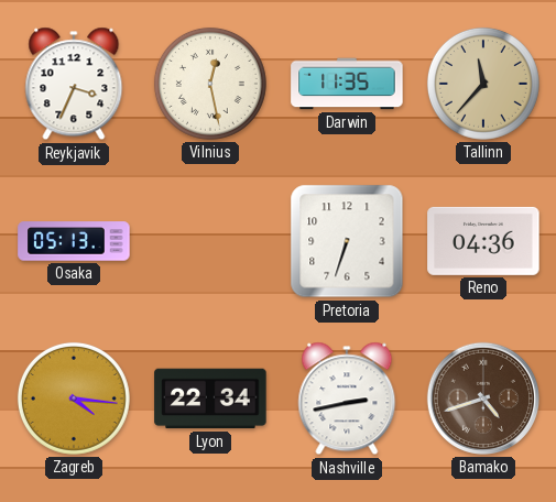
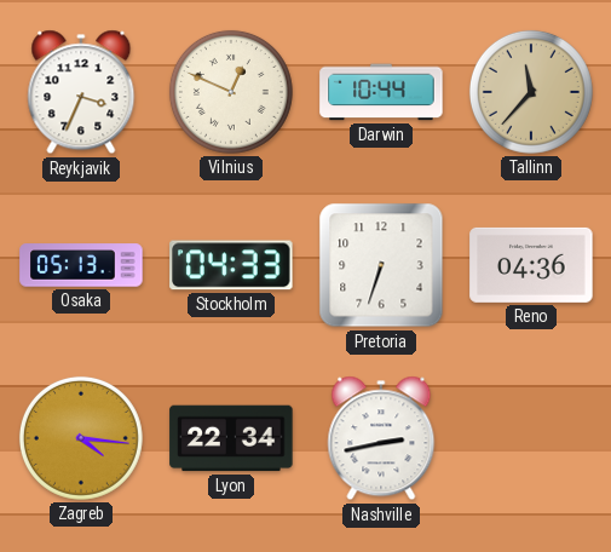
Vilnius: 12:28 -> 12:49 (231, 92)
Darwin: 11:35 -> 10:44 (381, 92)
Stockholm: none -> 04:33 (231, 265)
Bamako: 4:42 -> none (483, 399)
